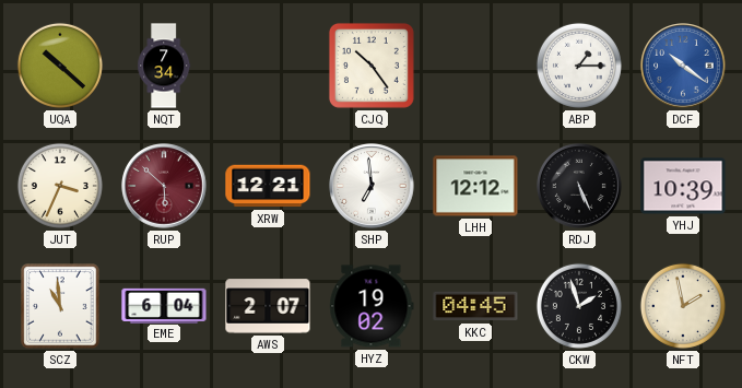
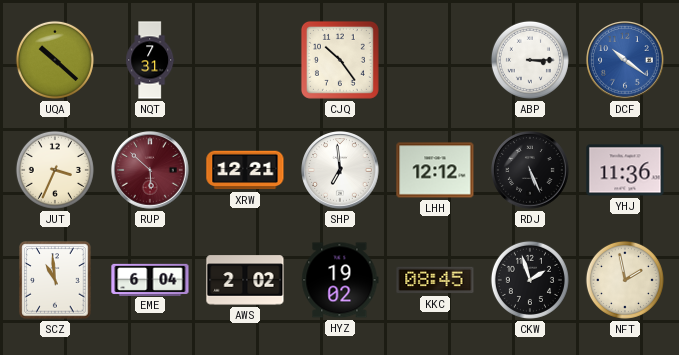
NQT: 7:34 -> 7:31 (150, 60)
ABP: 1:15 -> 3:15 (530, 60)
YHJ: 10:39 -> 11:36 (625, 170)
AWS: 2:07 -> 2:02 (245, 280)
KKC: 04:45 -> 08:45 (435, 280)
